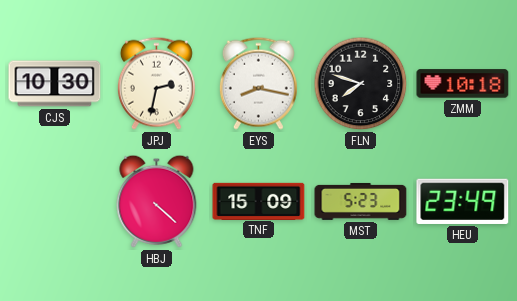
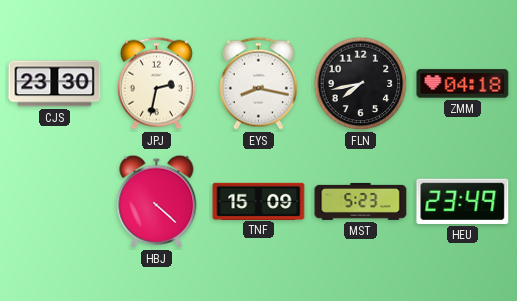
CJS: 10:30 -> 23:30 (55, 84)
FLN: 7:48 -> 7:43 (361, 84)
ZMM: 10:18 -> 04:18 (463, 84)
